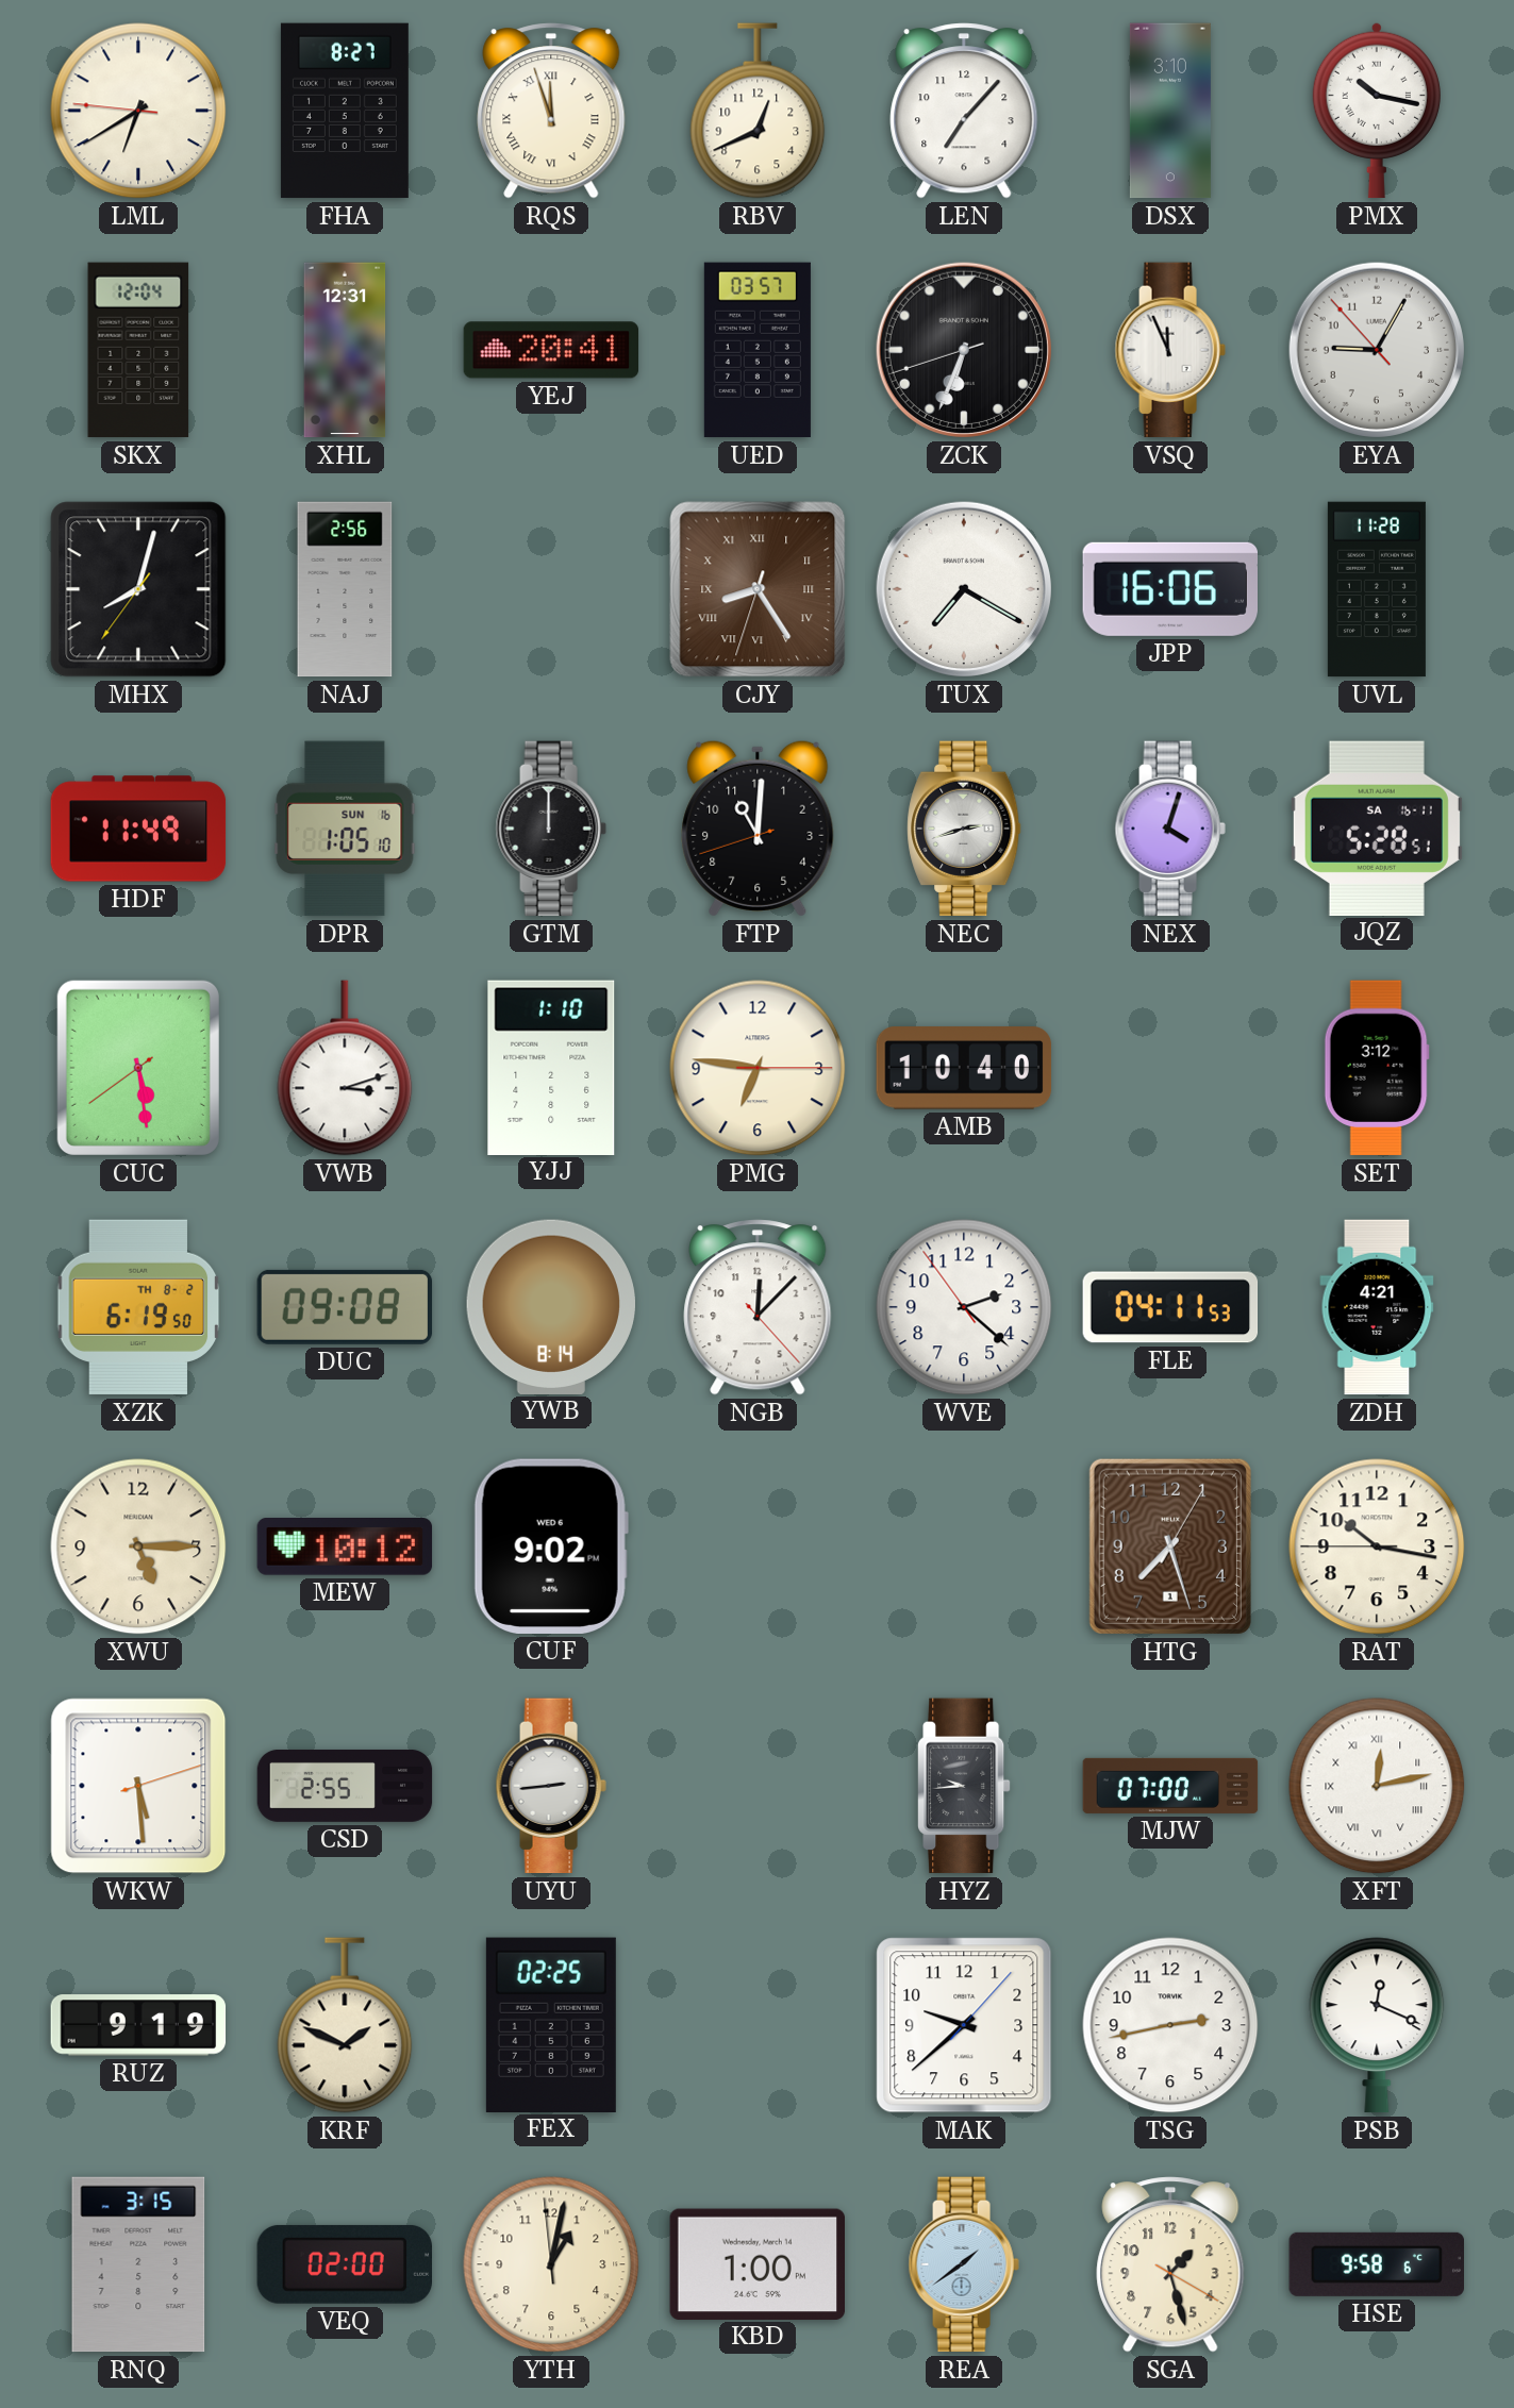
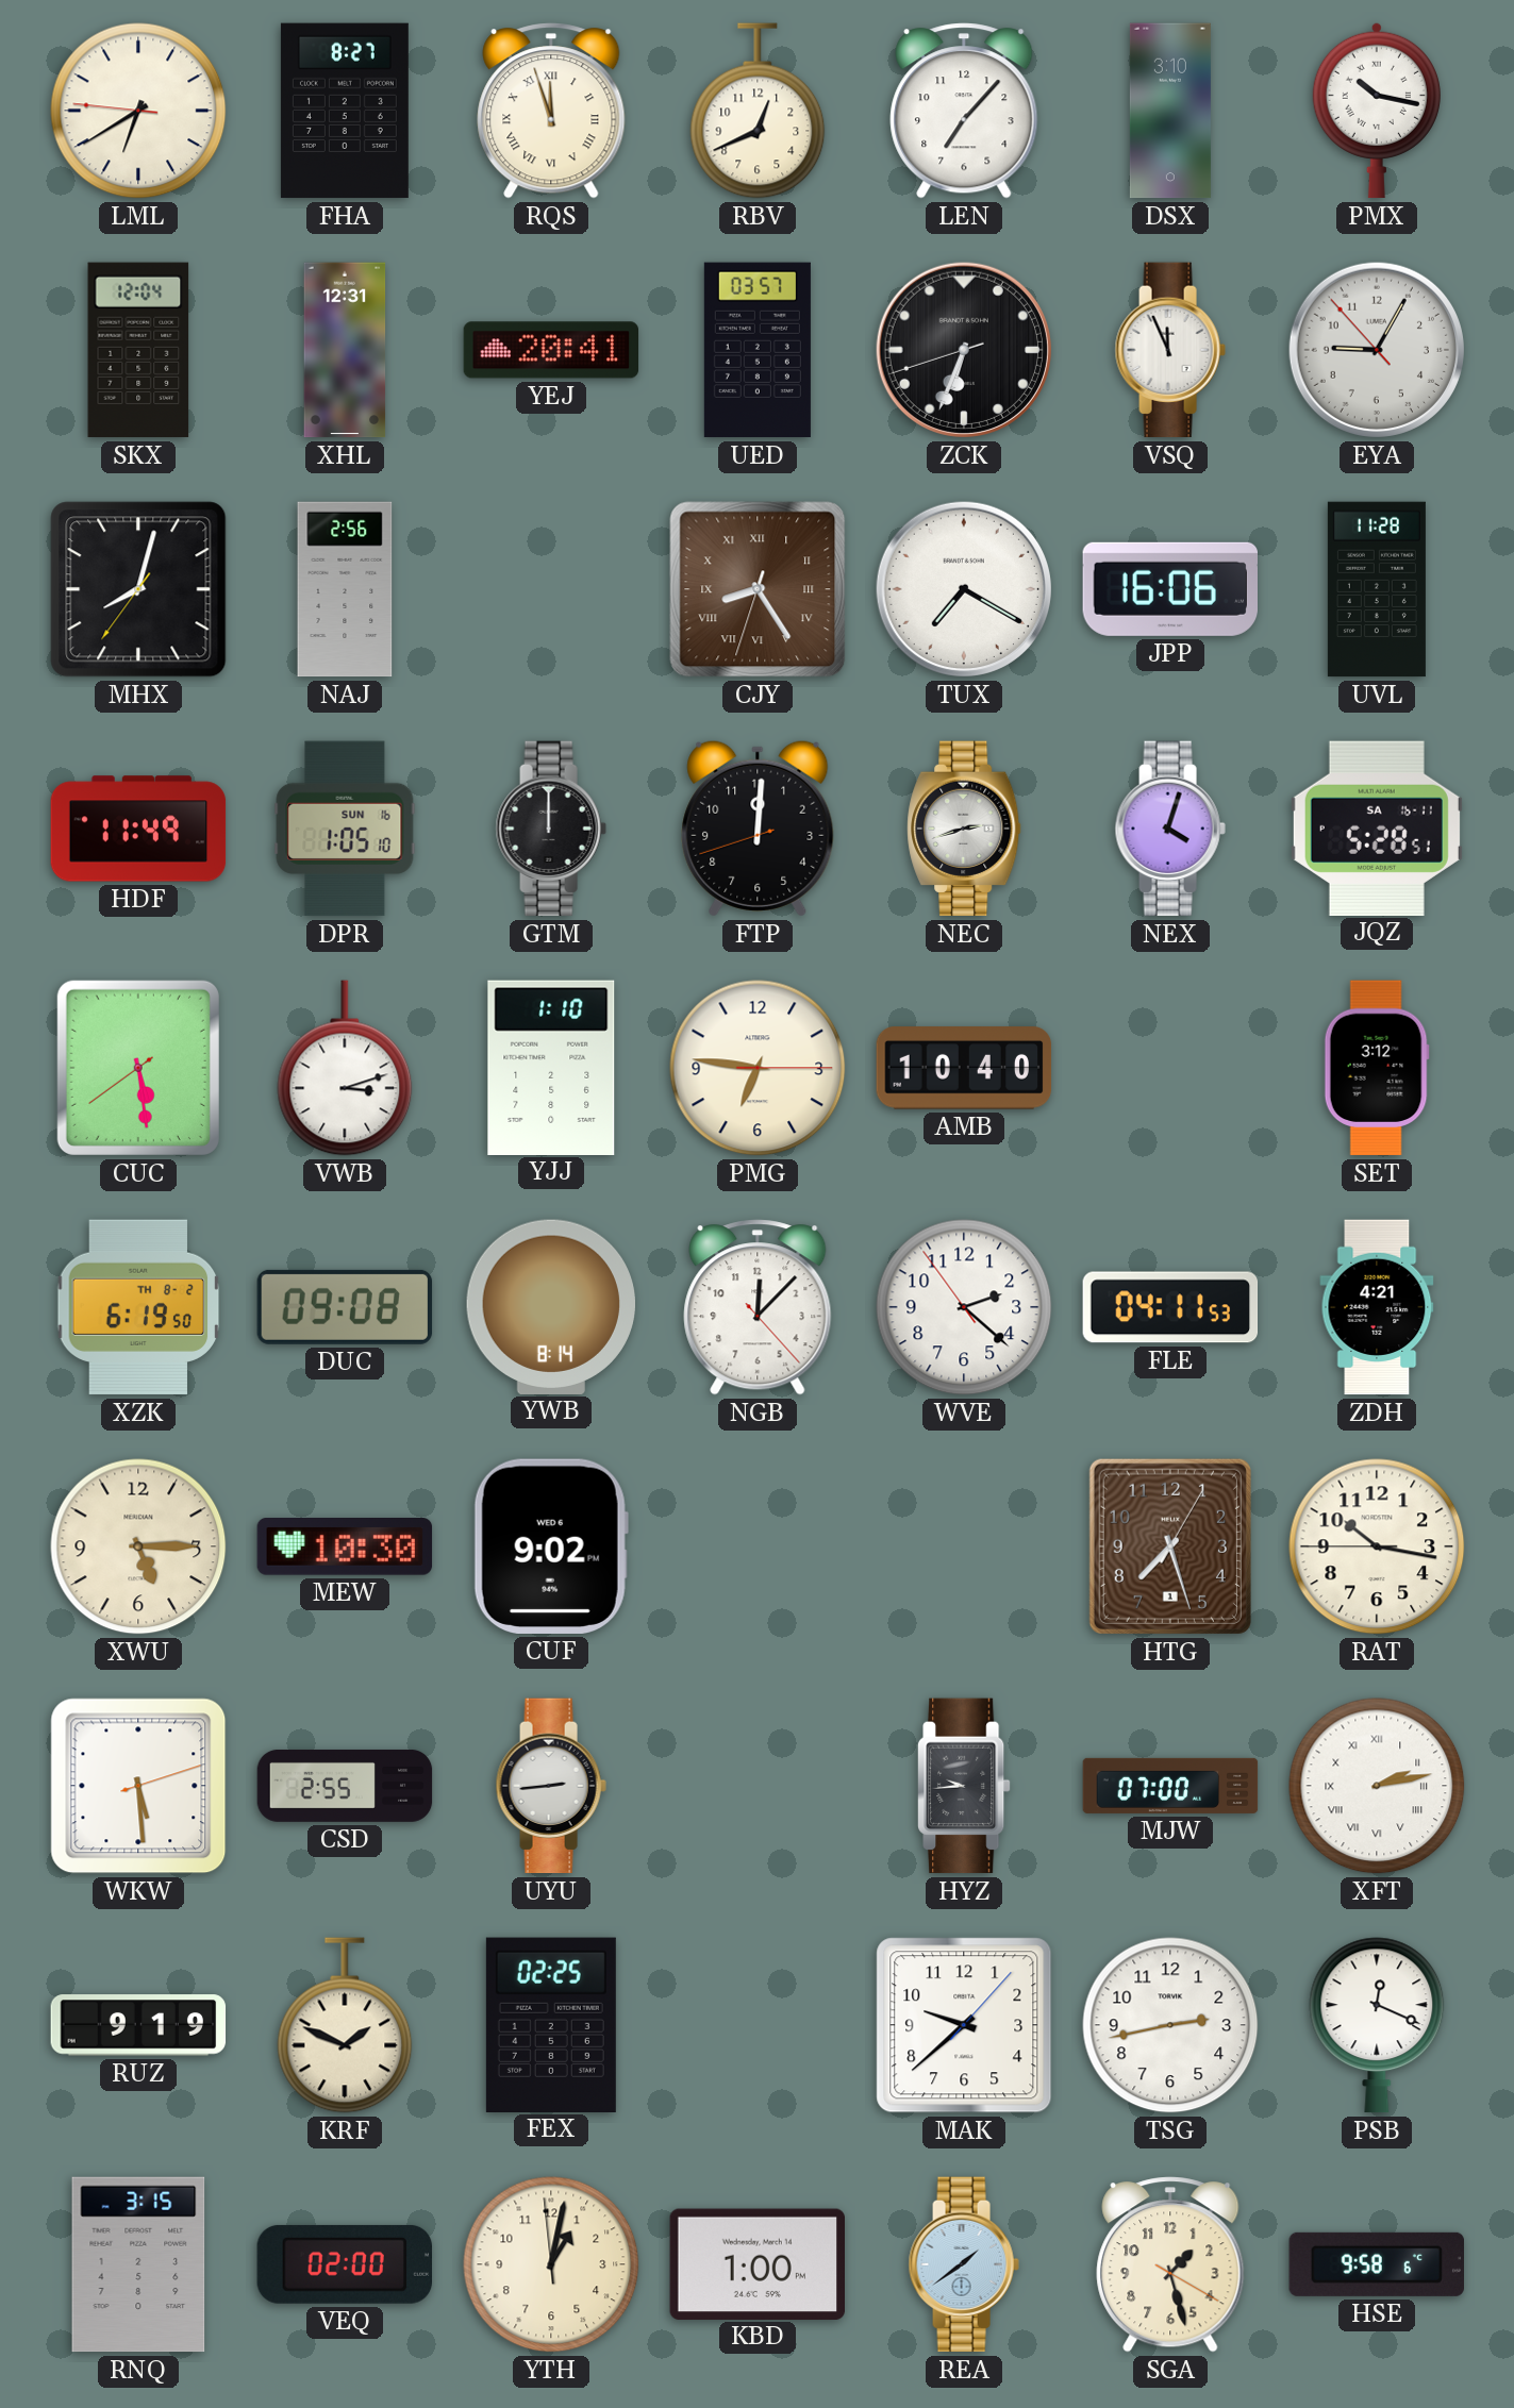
FTP: 11:00 -> 12:00 (758, 829)
MEW: 10:12 -> 10:30 (345, 1546)
XFT: 12:13 -> 2:13 (1377, 1786)
